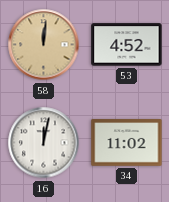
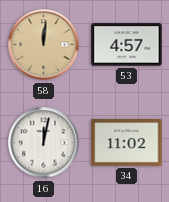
53: 4:52 -> 4:57 (127, 45)
